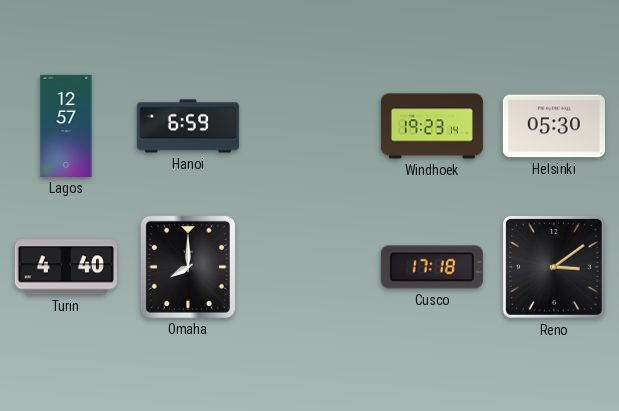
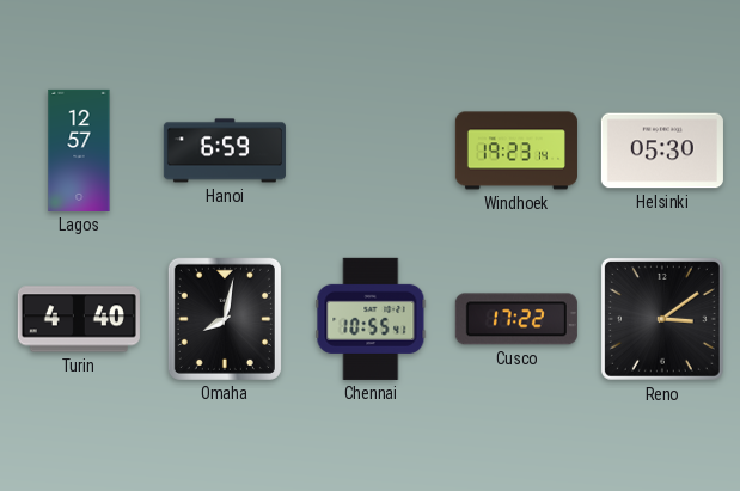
Omaha: 8:00 -> 8:02 (225, 319)
Chennai: none -> 10:55 (371, 319)
Cusco: 17:18 -> 17:22 (516, 319)
